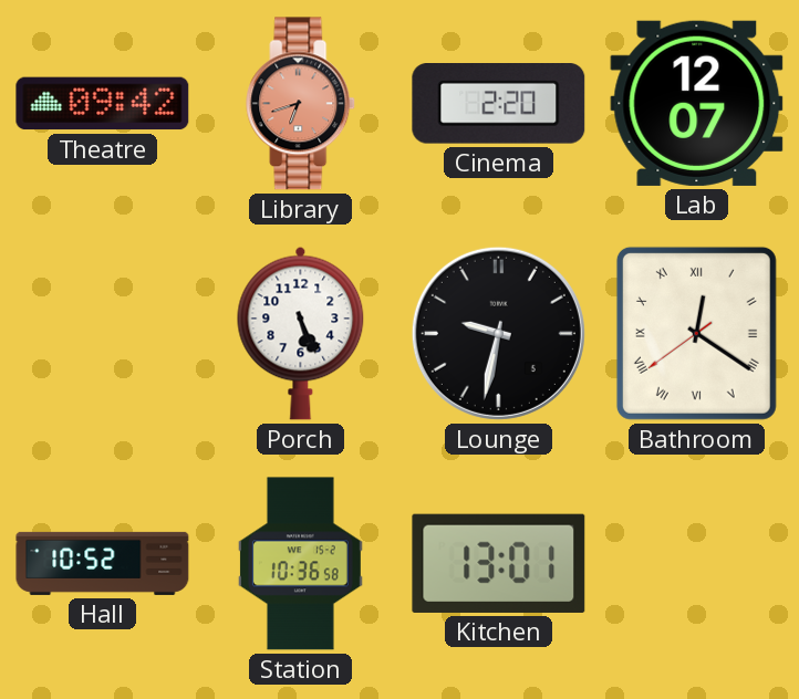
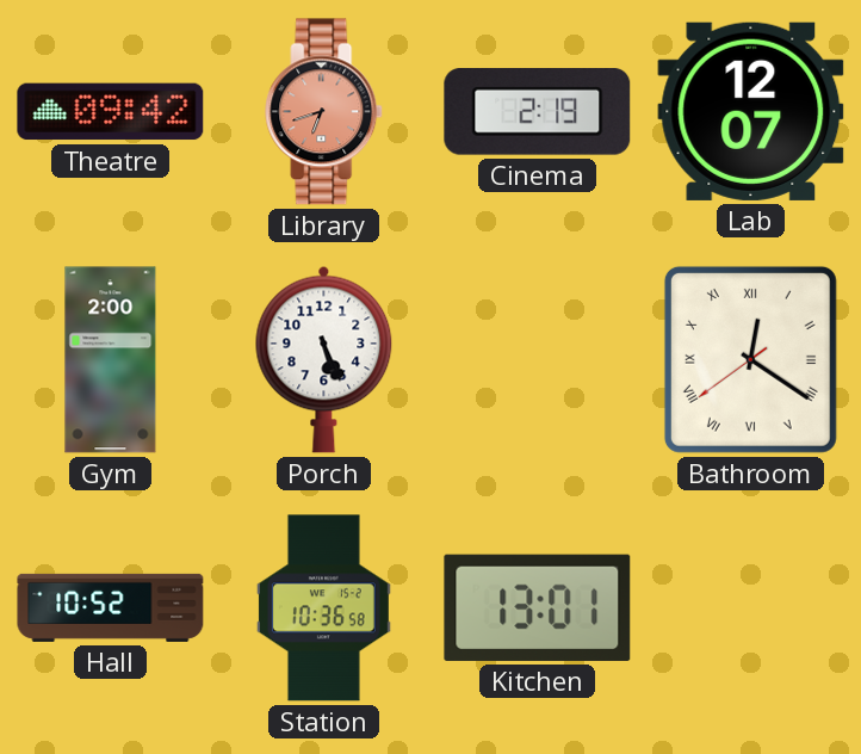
Cinema: 2:20 -> 2:19 (538, 112)
Gym: none -> 2:00 (111, 360)
Lounge: 9:32 -> none (498, 333)
